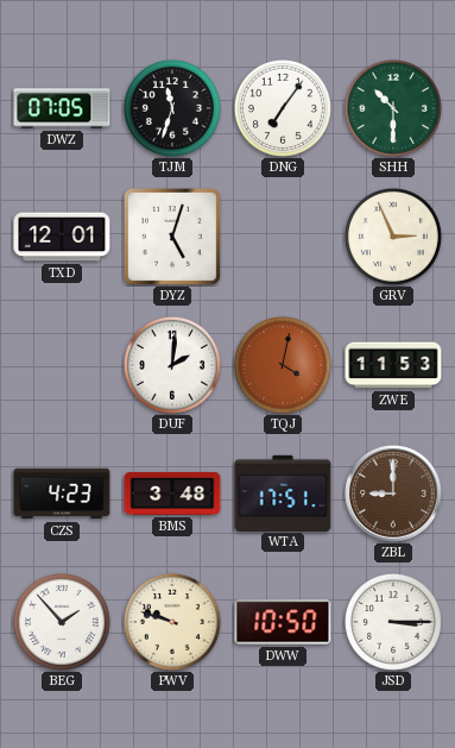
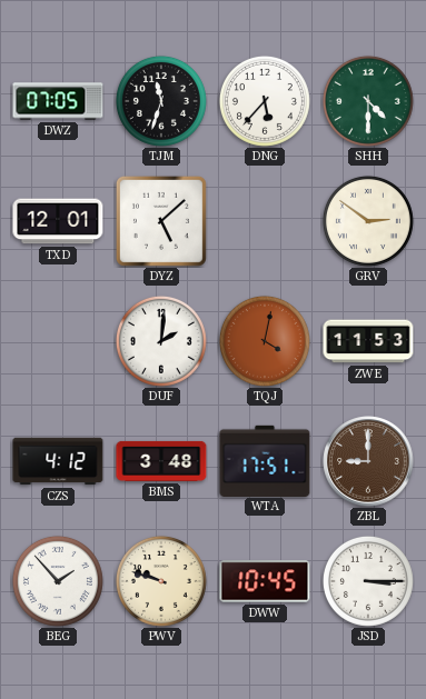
DNG: 7:06 -> 5:37 (265, 101)
SHH: 10:30 -> 4:30 (368, 101)
DYZ: 5:03 -> 5:08 (161, 221)
GRV: 2:56 -> 2:51 (368, 221)
CZS: 4:23 -> 4:12 (58, 461)
DWW: 10:50 -> 10:45 (265, 581)
